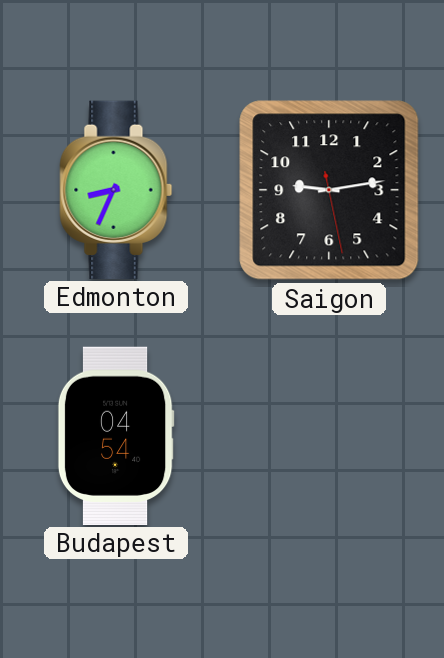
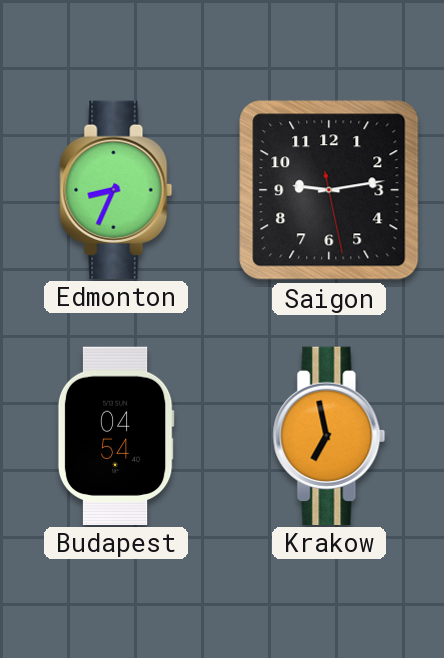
Krakow: none -> 6:58 (329, 435)
